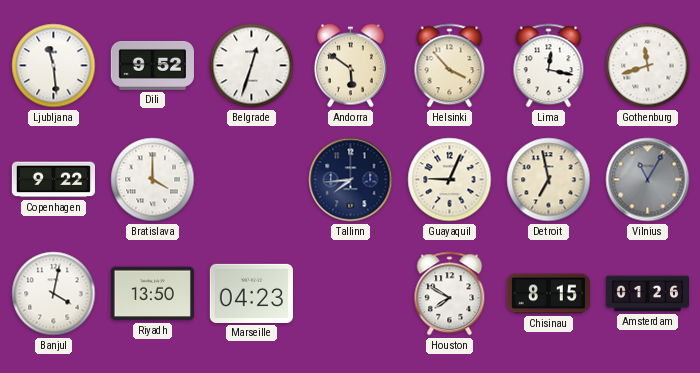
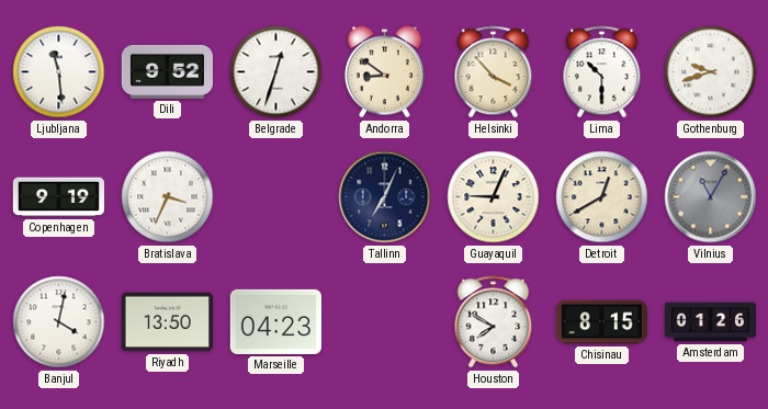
Andorra: 5:51 -> 8:51 (384, 72)
Lima: 12:17 -> 10:30 (602, 72)
Gothenburg: 11:42 -> 9:42 (711, 72)
Copenhagen: 9:22 -> 9:19 (58, 197)
Bratislava: 4:00 -> 3:34 (168, 197)
Tallinn: 7:44 -> 7:04 (385, 197)
Detroit: 6:58 -> 12:40 (602, 197)
